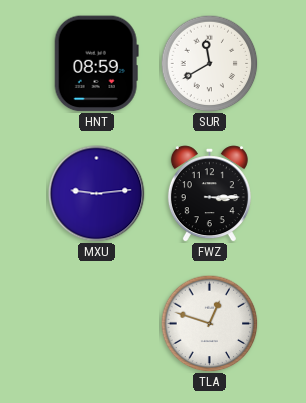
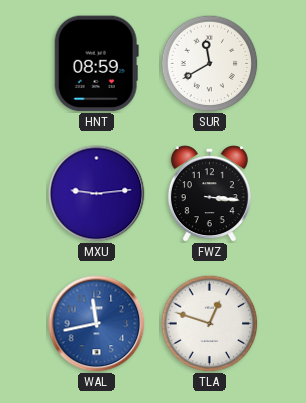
FWZ: 3:15 -> 3:16 (209, 194)
WAL: none -> 11:43 (97, 324)
